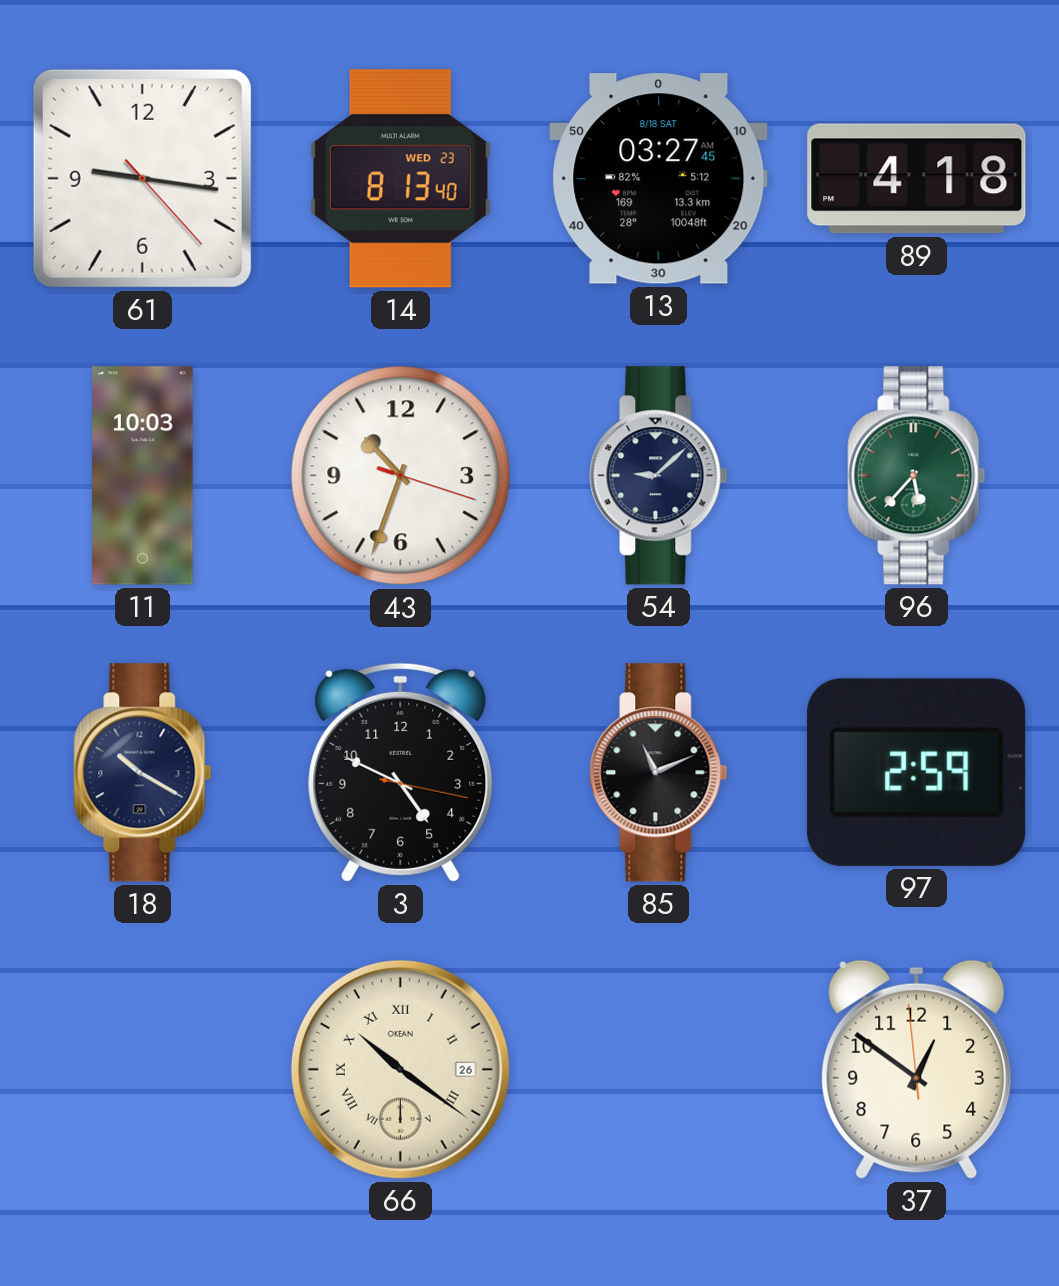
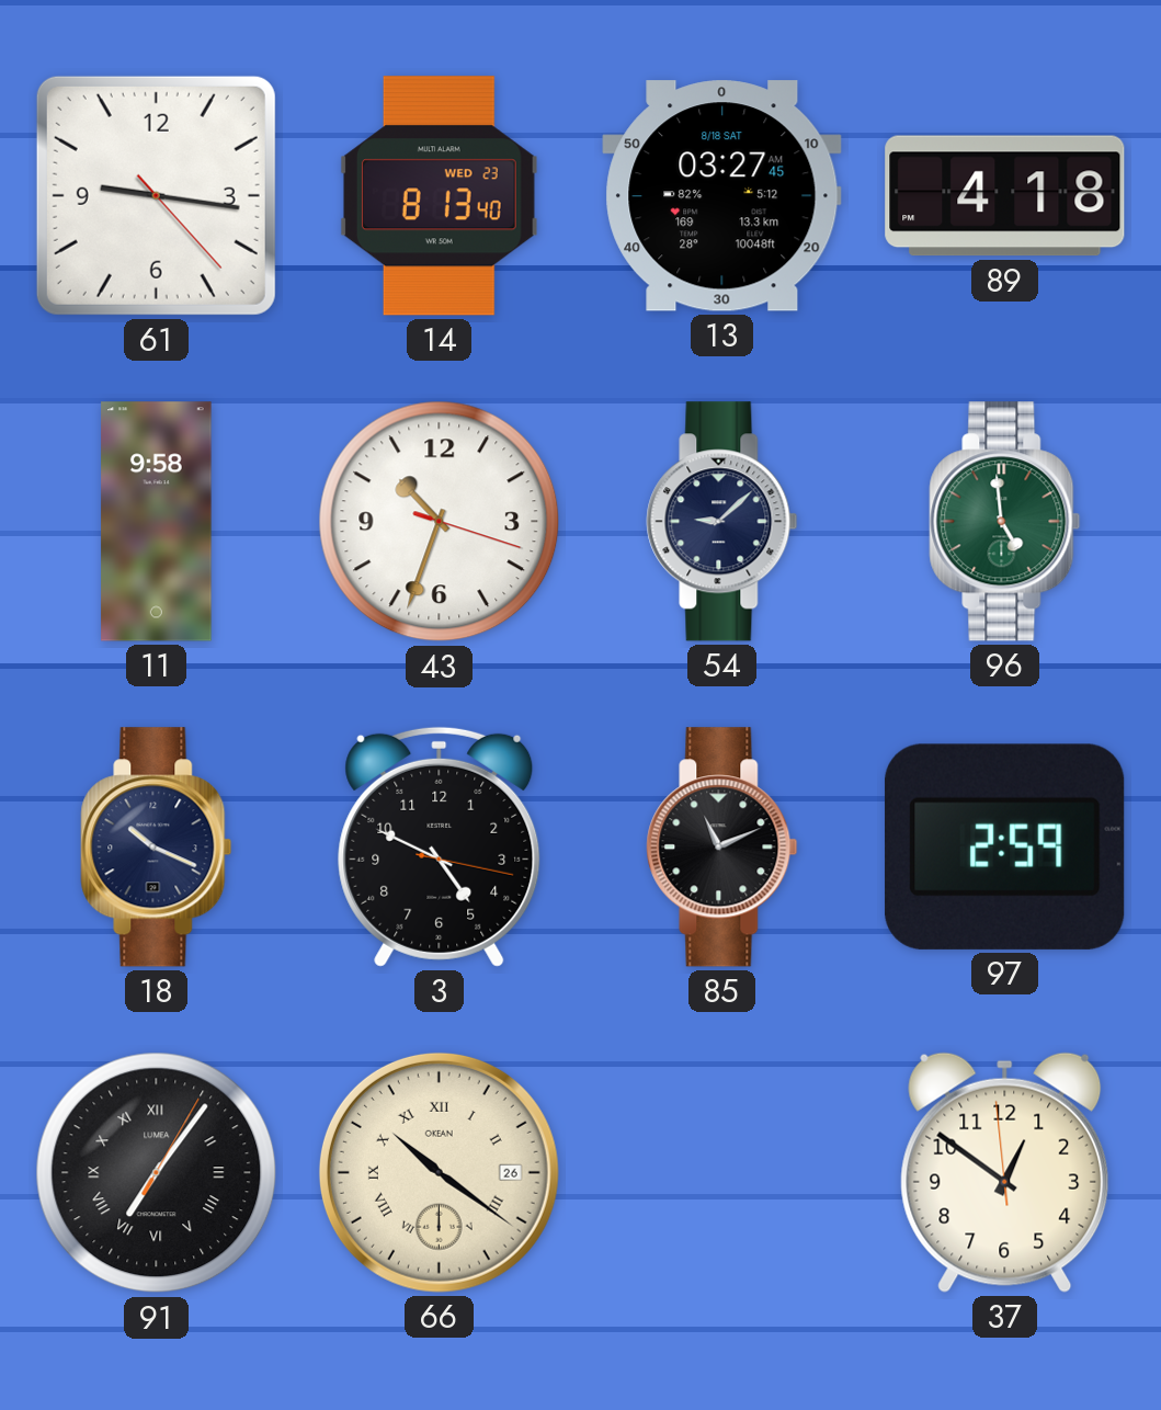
11: 10:03 -> 9:58 (157, 522)
96: 5:37 -> 4:59 (1005, 522)
18: 10:20 -> 10:19 (157, 848)
91: none -> 7:06 (157, 1173)
